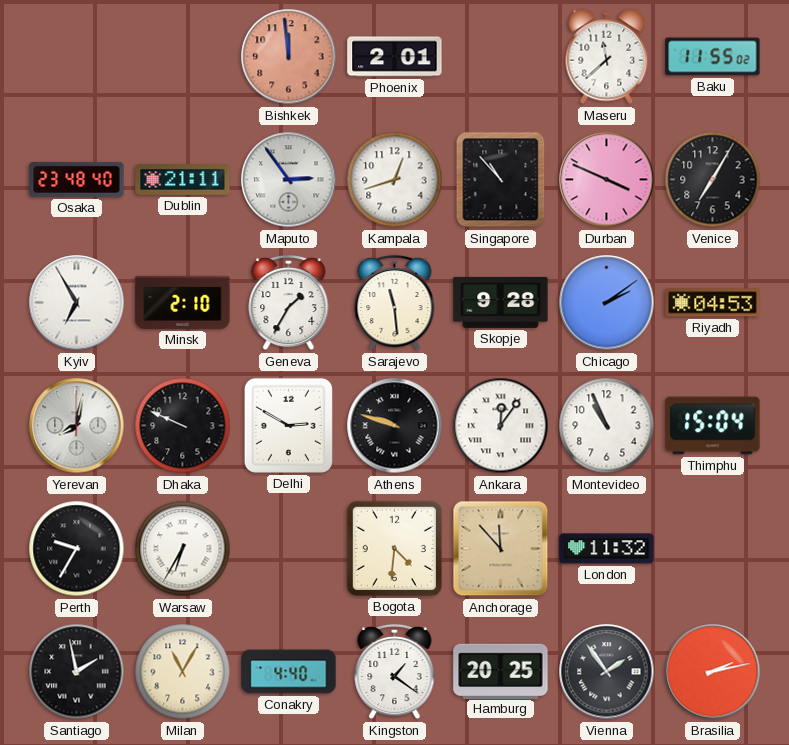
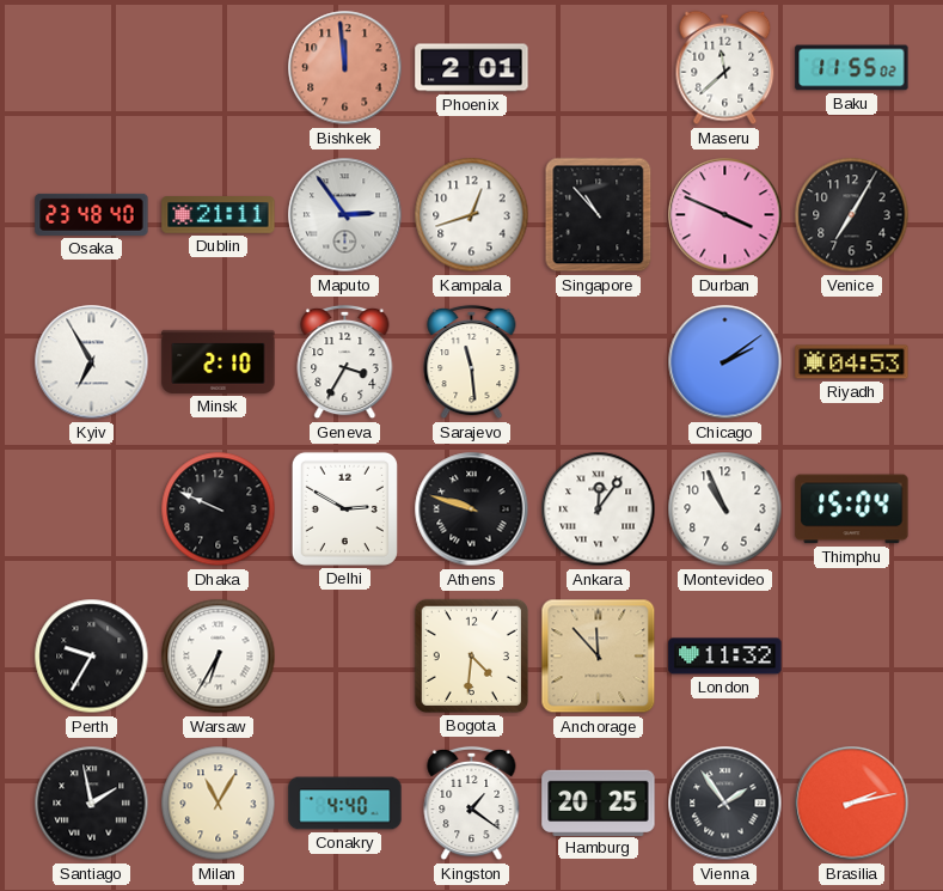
Geneva: 1:35 -> 3:35 (345, 362)
Skopje: 9:28 -> none (501, 302)
Yerevan: 8:02 -> none (77, 426)
